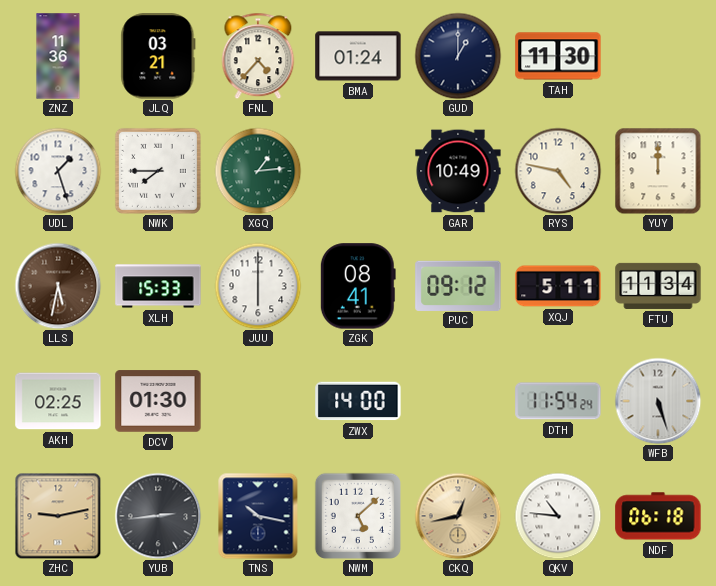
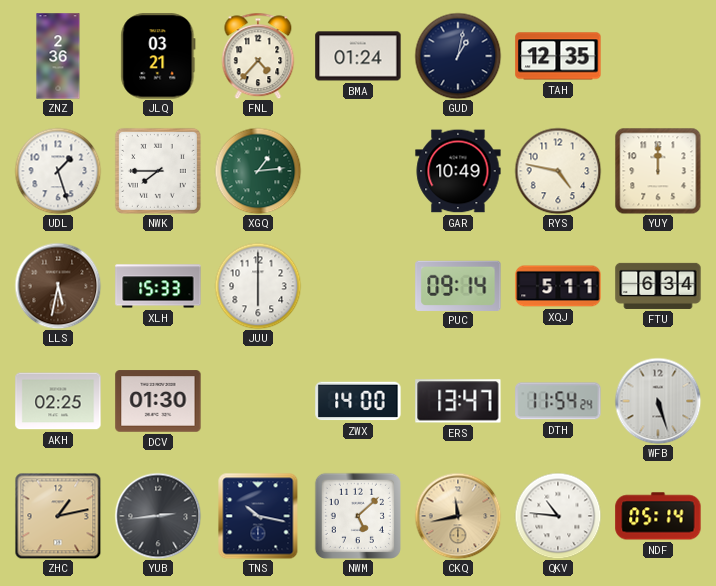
ZNZ: 11:36 -> 2:36 (58, 56)
GUD: 1:00 -> 1:02 (458, 56)
TAH: 11:30 -> 12:35 (558, 56)
ZGK: 08:41 -> none (358, 286)
PUC: 09:12 -> 09:14 (458, 285)
FTU: 11:34 -> 6:34 (658, 286)
ERS: none -> 13:47 (458, 401)
ZHC: 9:13 -> 1:13 (58, 516)
CKQ: 12:43 -> 11:43 (458, 516)
NDF: 06:18 -> 05:14 (658, 516)
